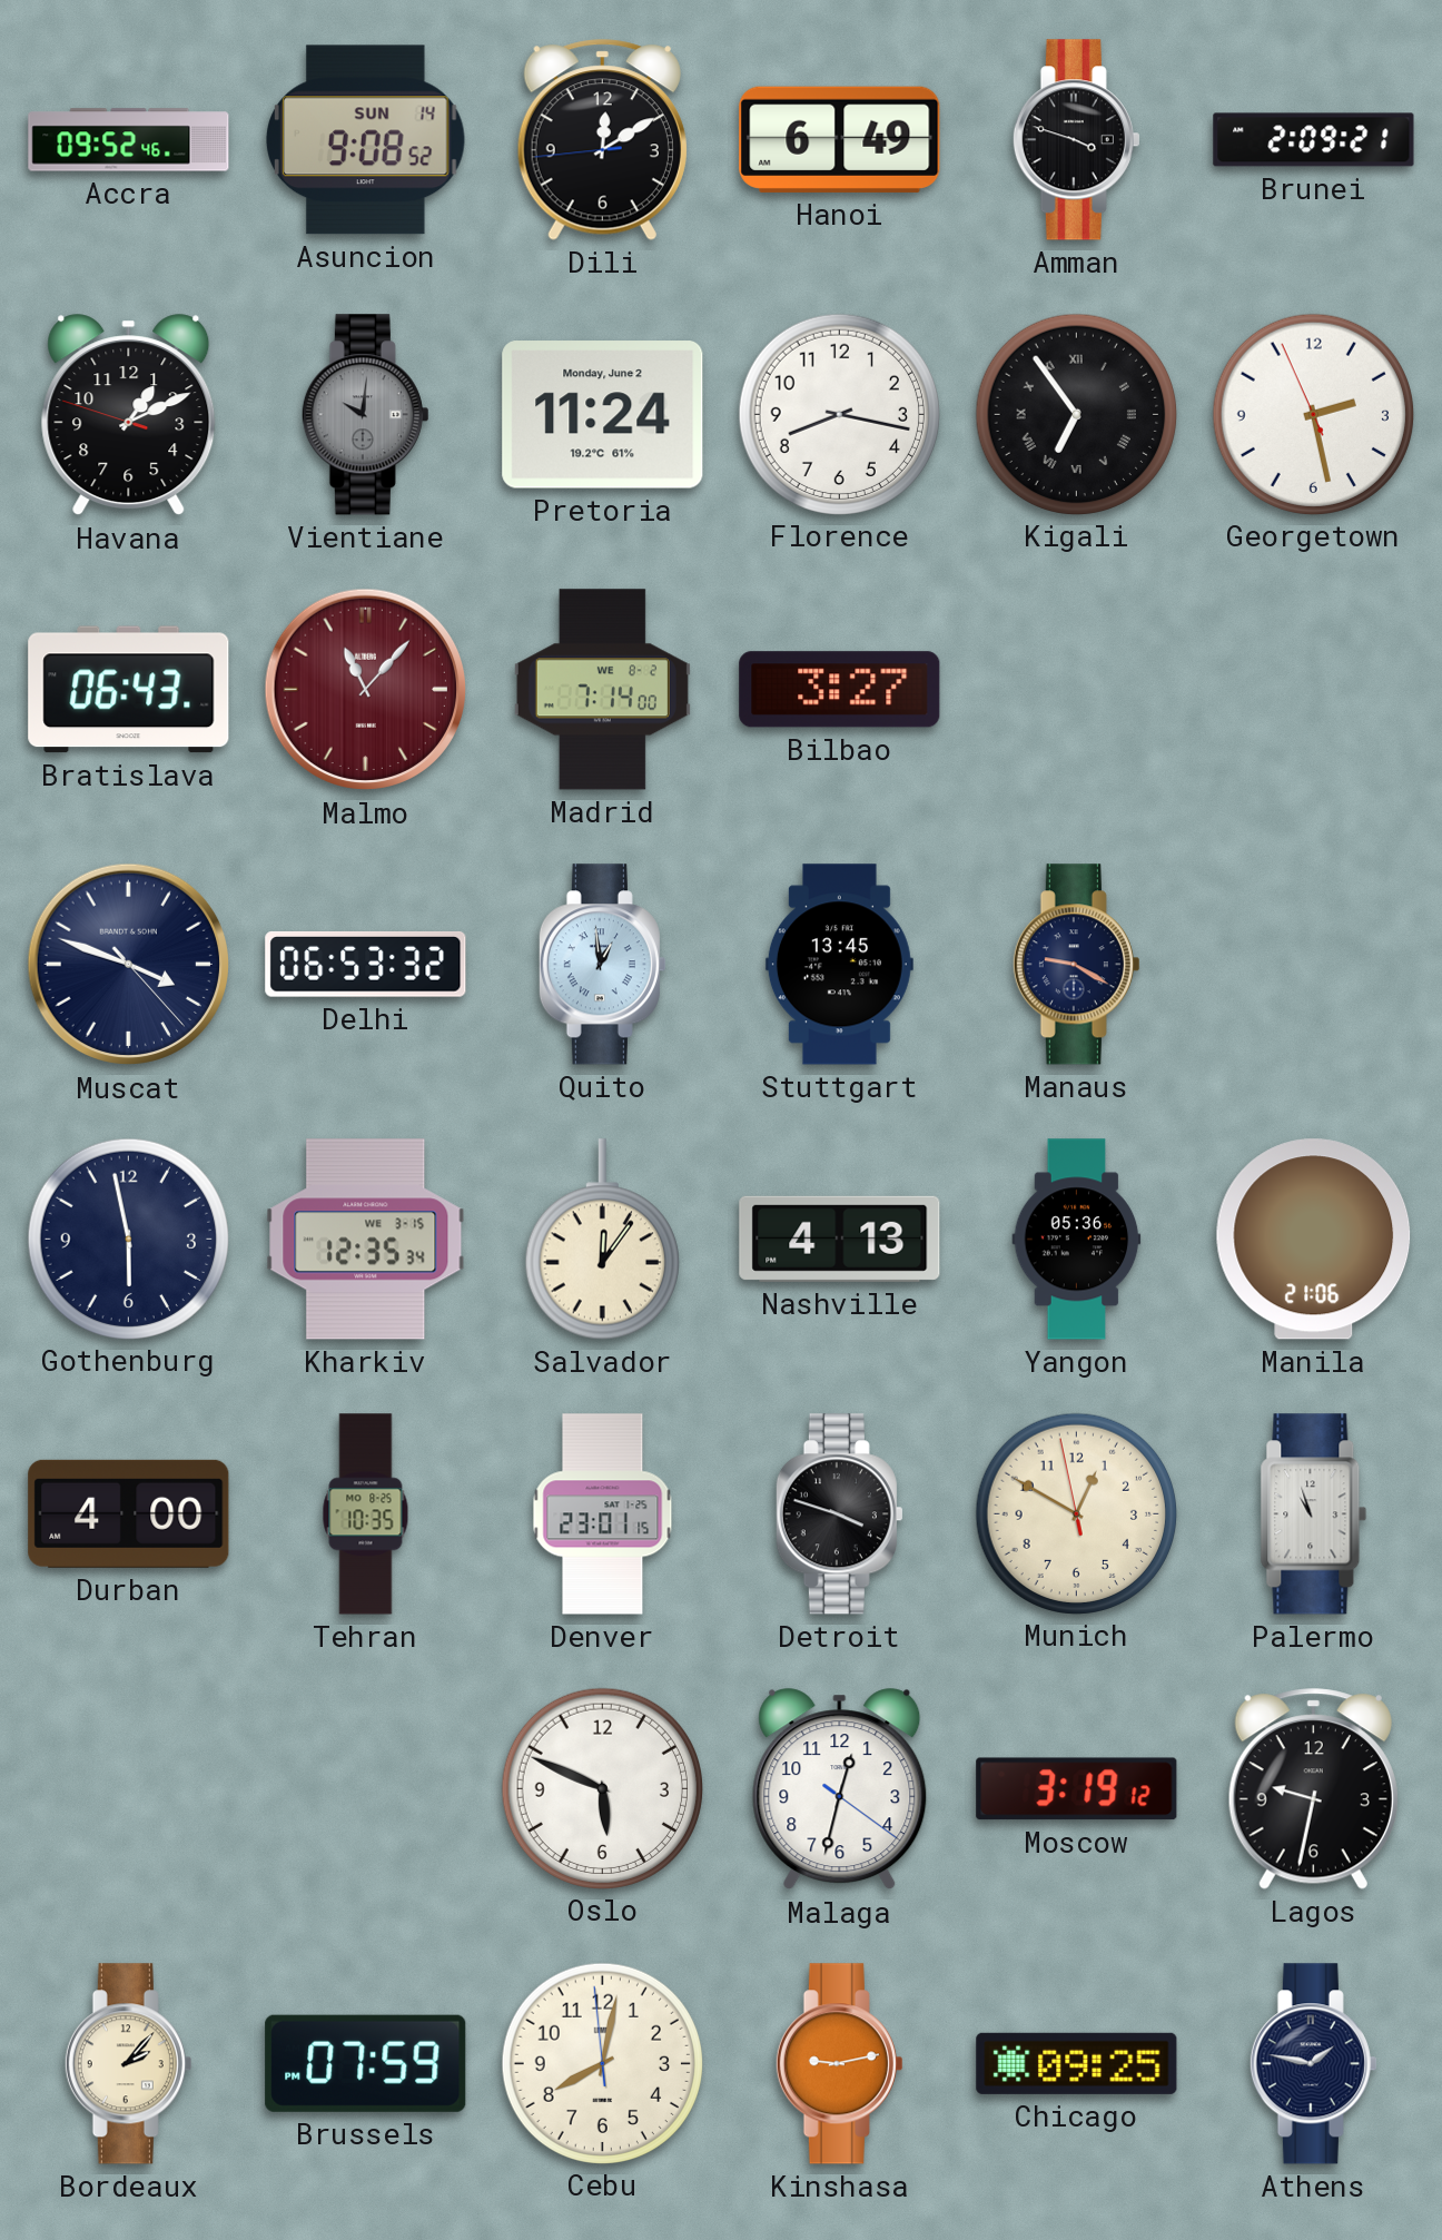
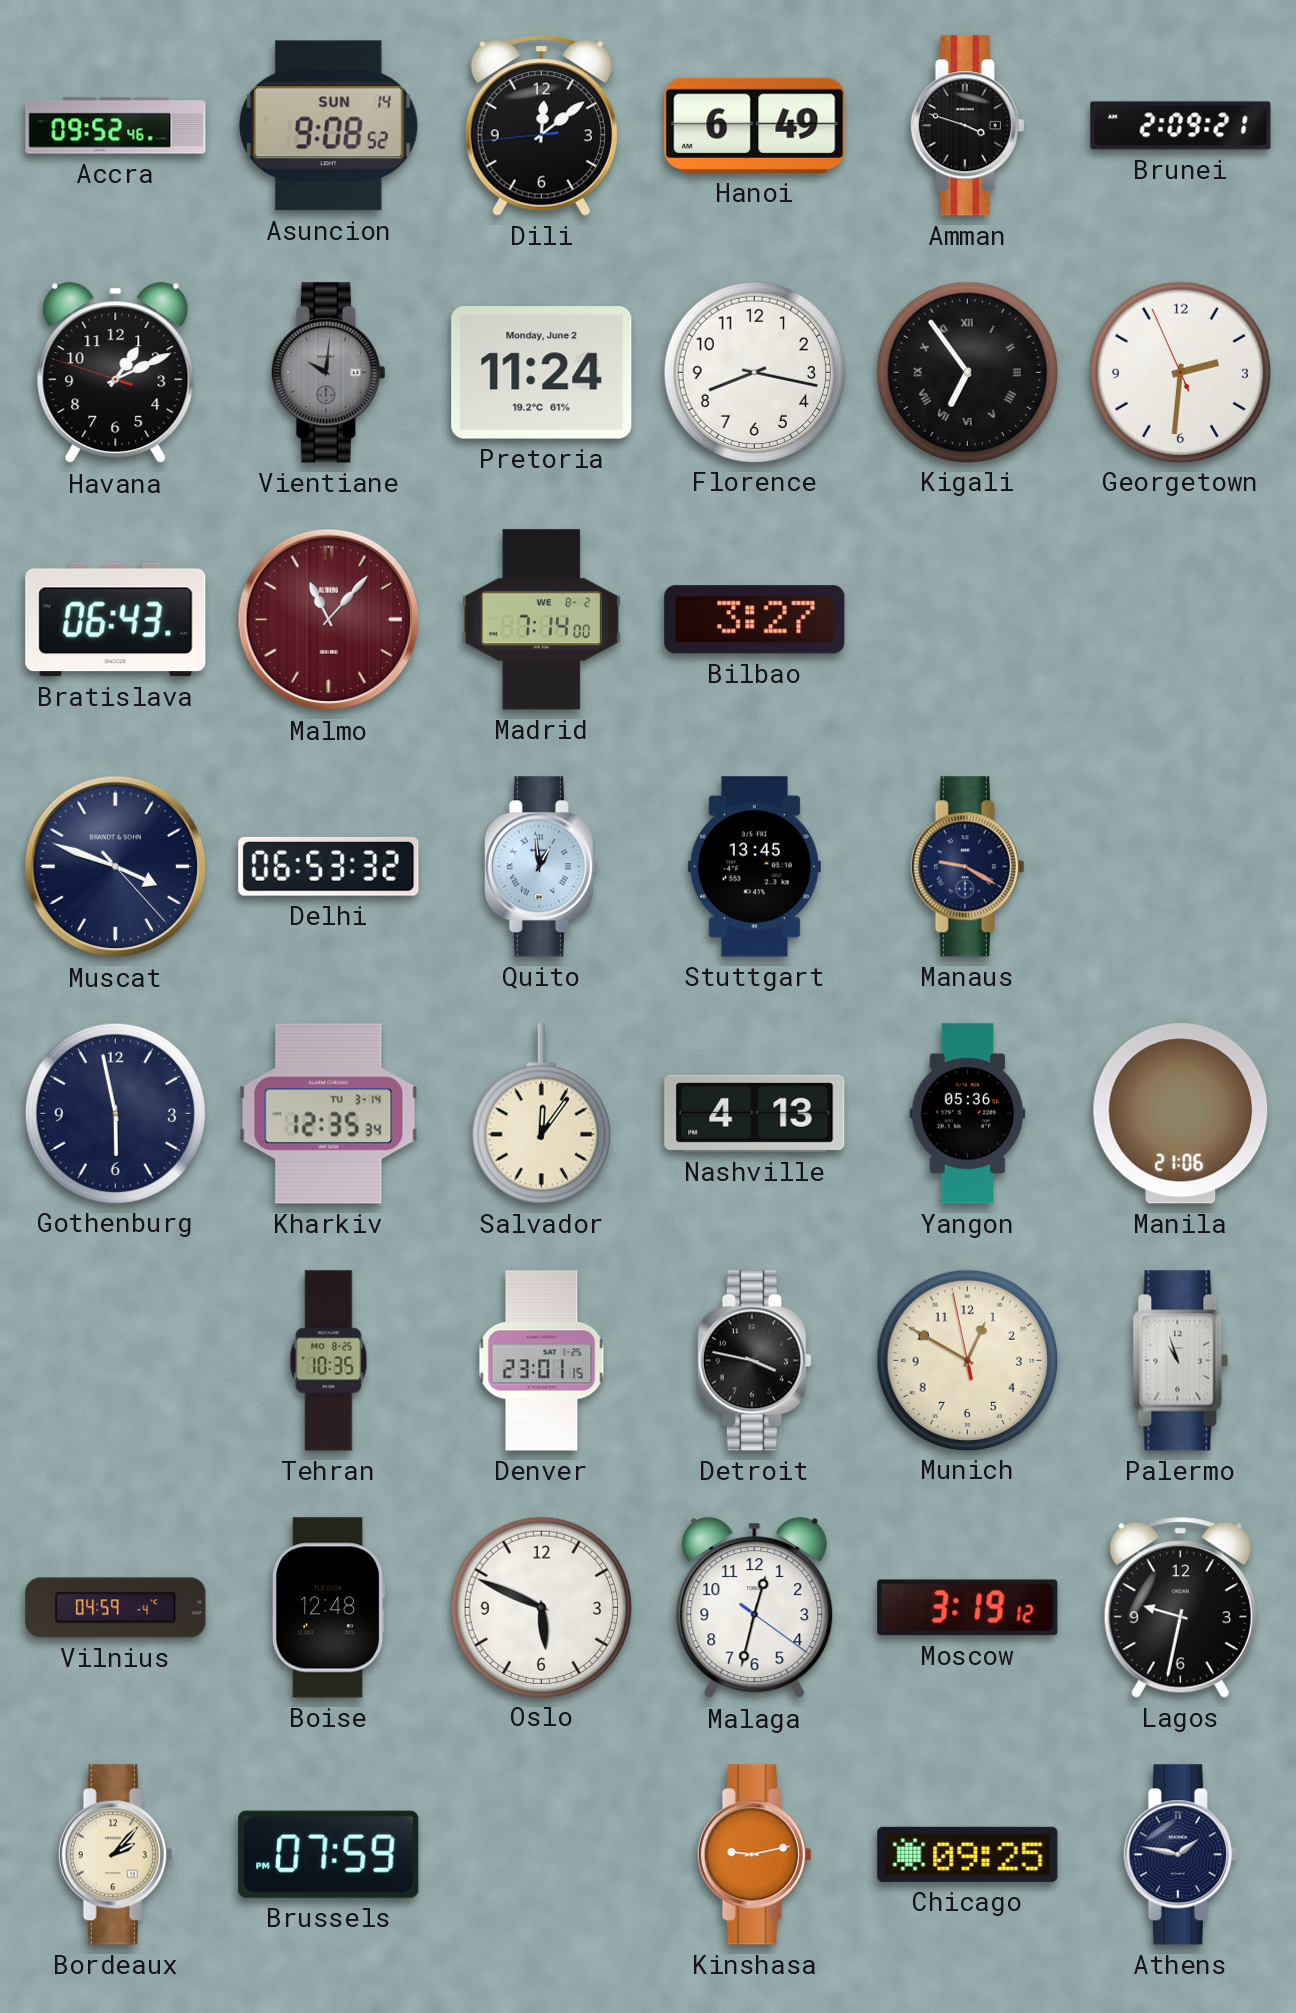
Dili: 12:09 -> 12:08 (541, 126)
Georgetown: 2:27 -> 2:30 (1180, 372)
Kharkiv date: WE 3-15 -> TU 3-14 (329, 1114)
Durban: 4:00 -> none (129, 1513)
Detroit: 3:48 -> 3:47 (754, 1361)
Vilnius: none -> 04:59 (116, 1608)
Boise: none -> 12:48 (328, 1608)
Cebu: 8:01 -> none (602, 2063)
